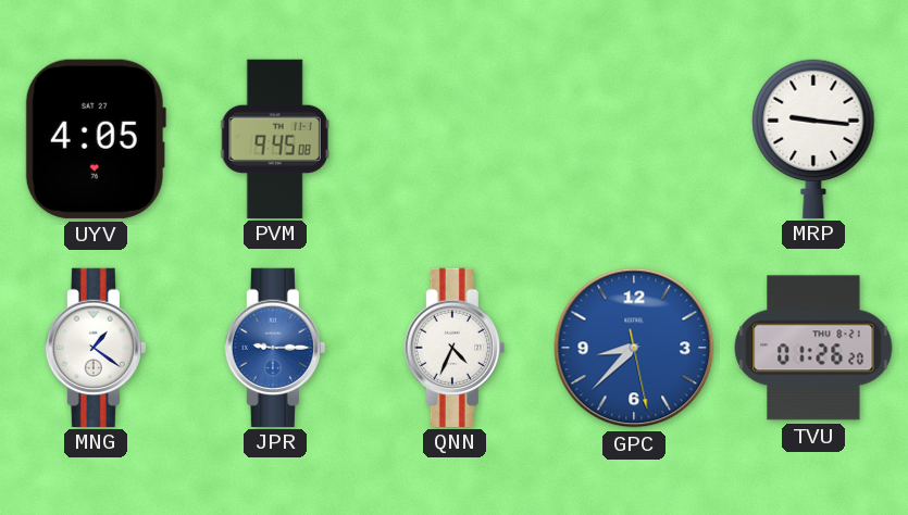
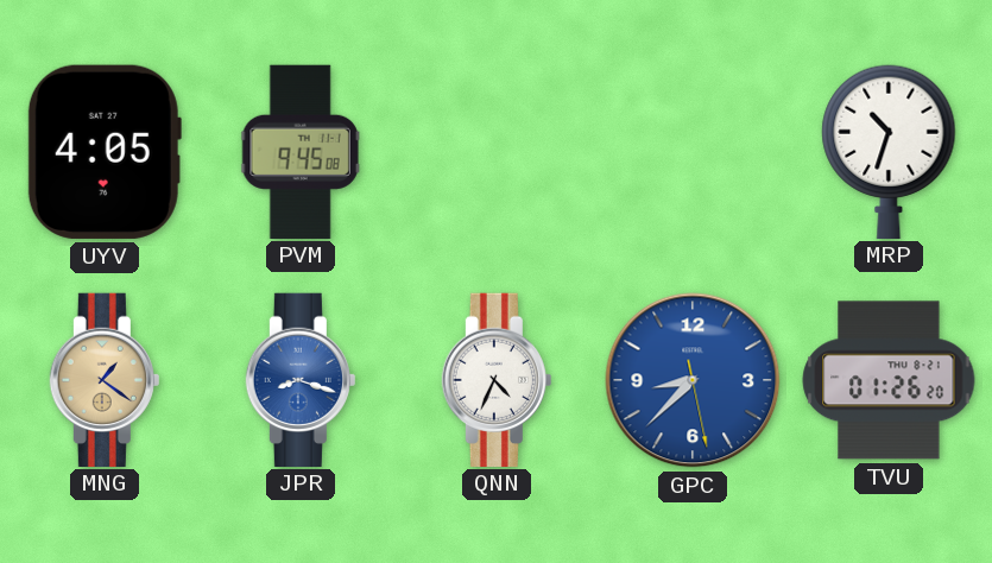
MRP: 9:16 -> 10:33 (889, 151)
MNG dial: white -> champagne (105, 379)
JPR: 9:15 -> 8:18 (301, 379)
